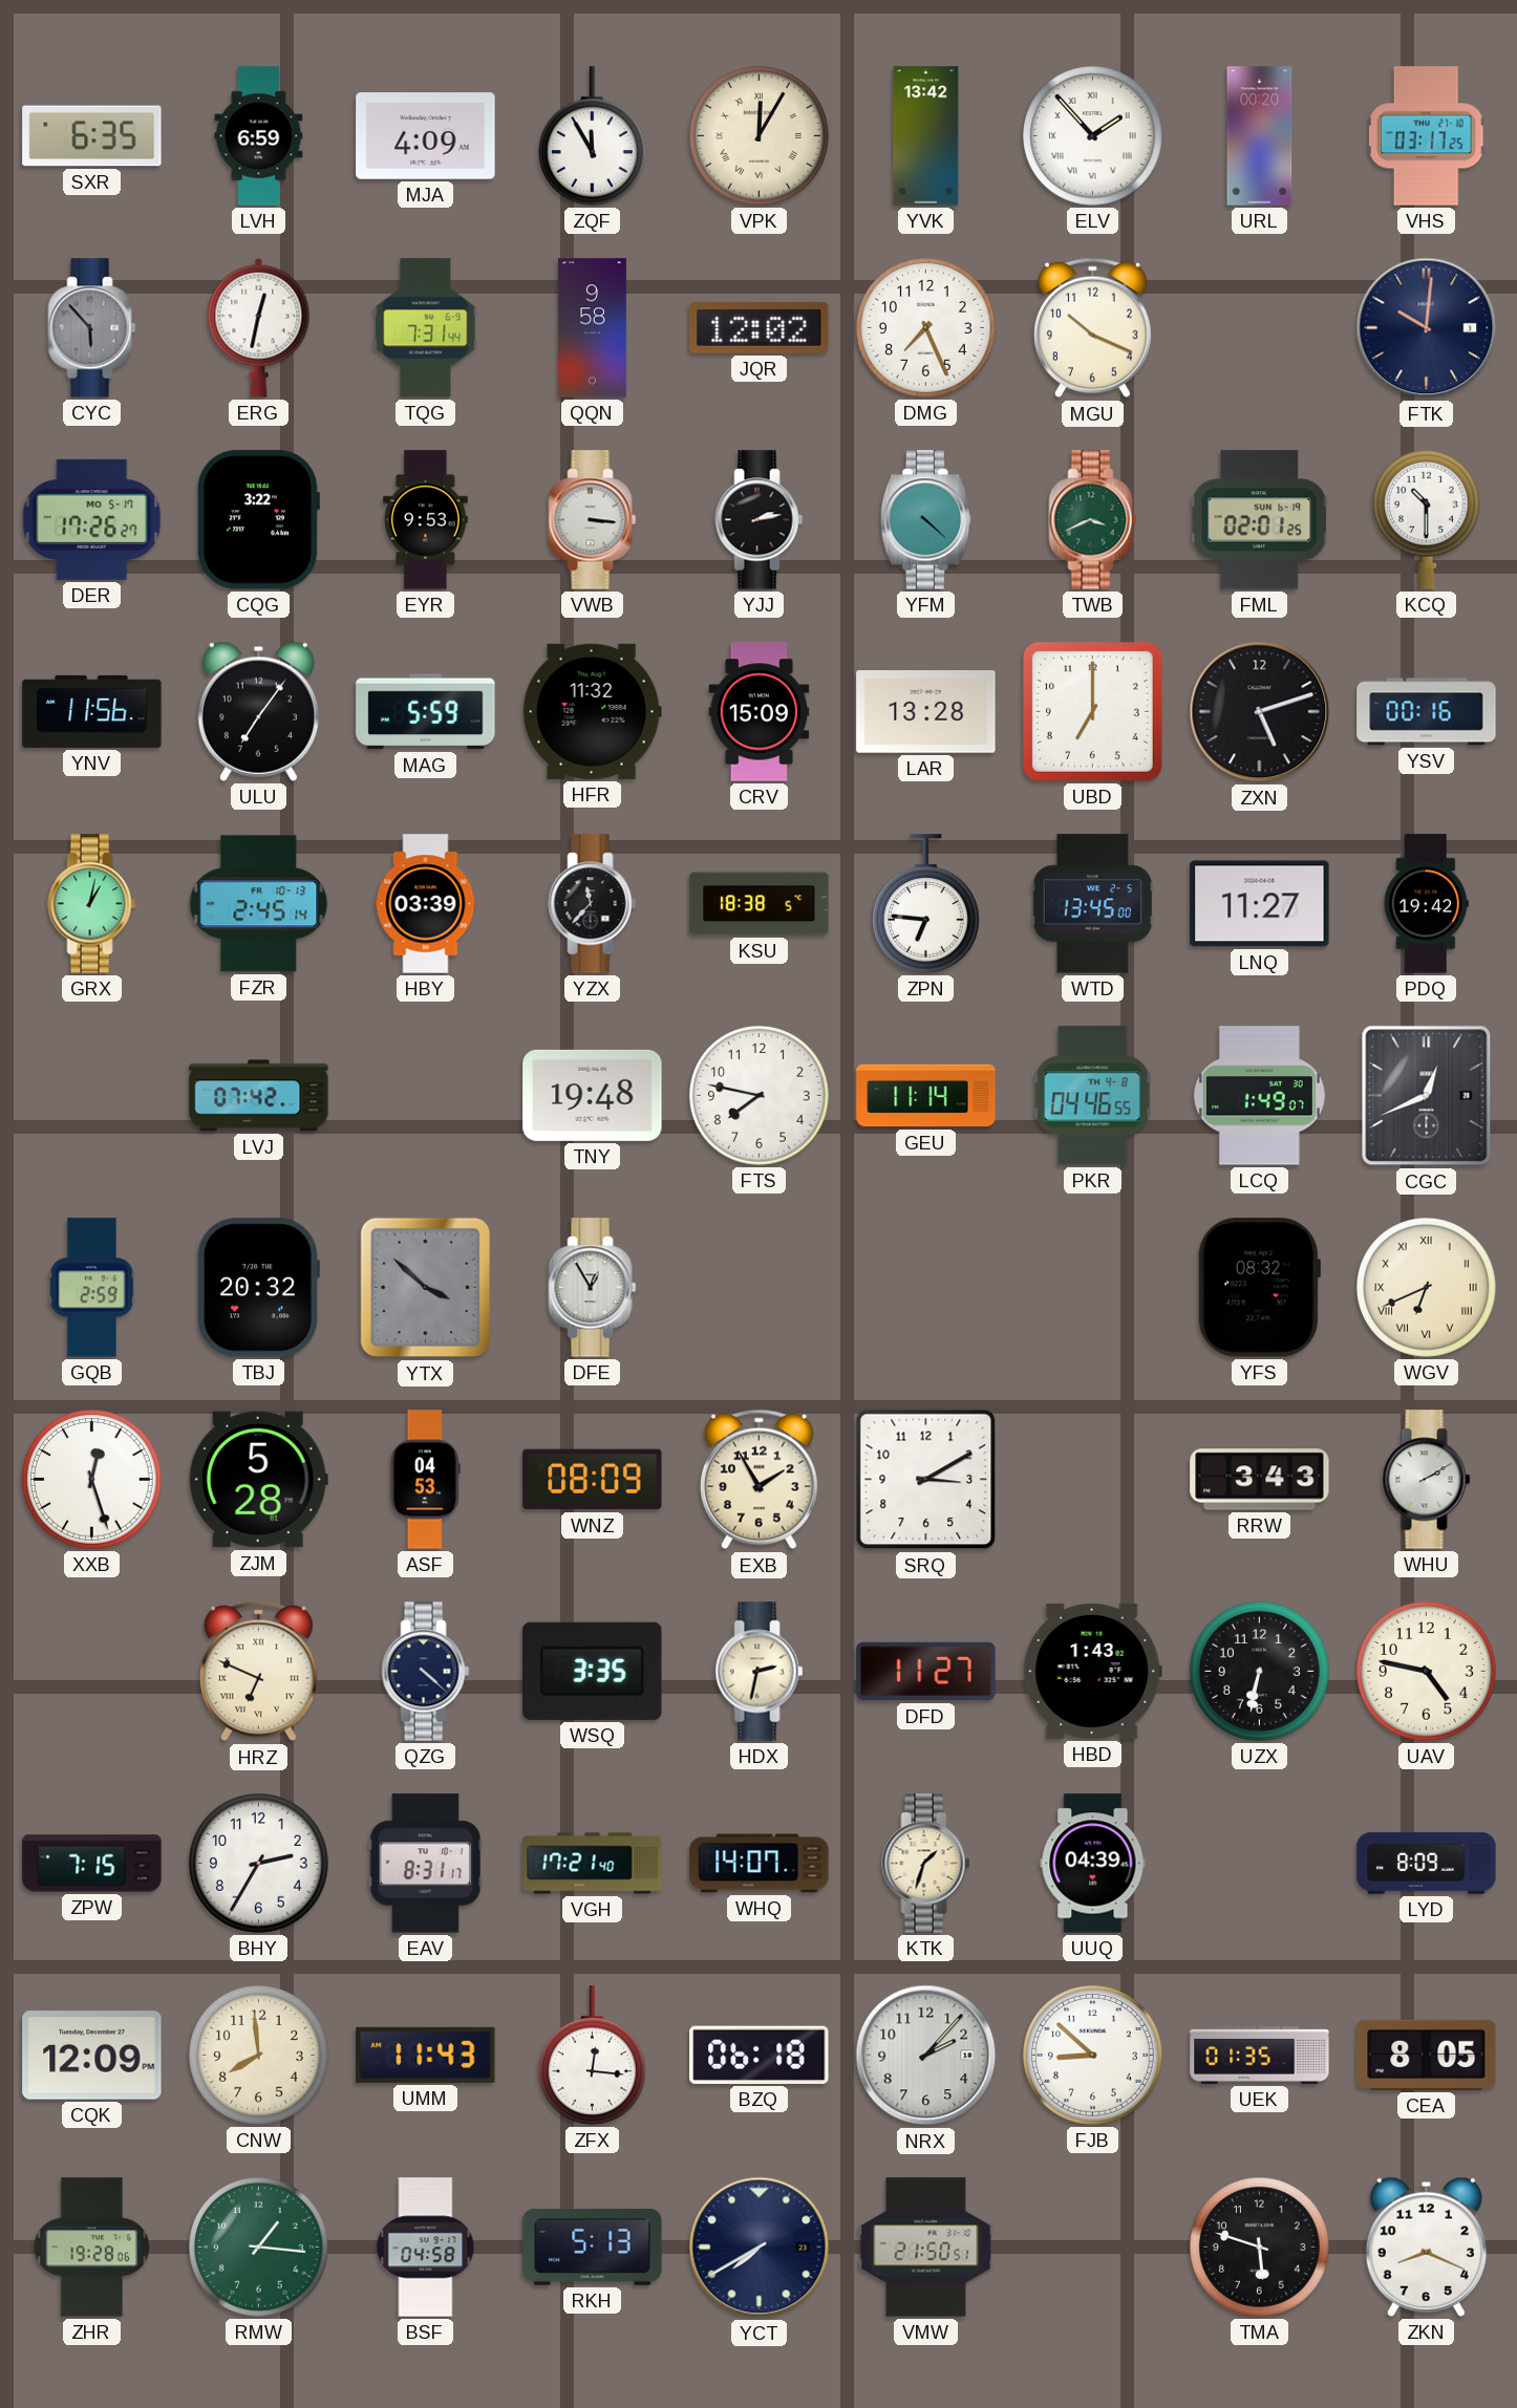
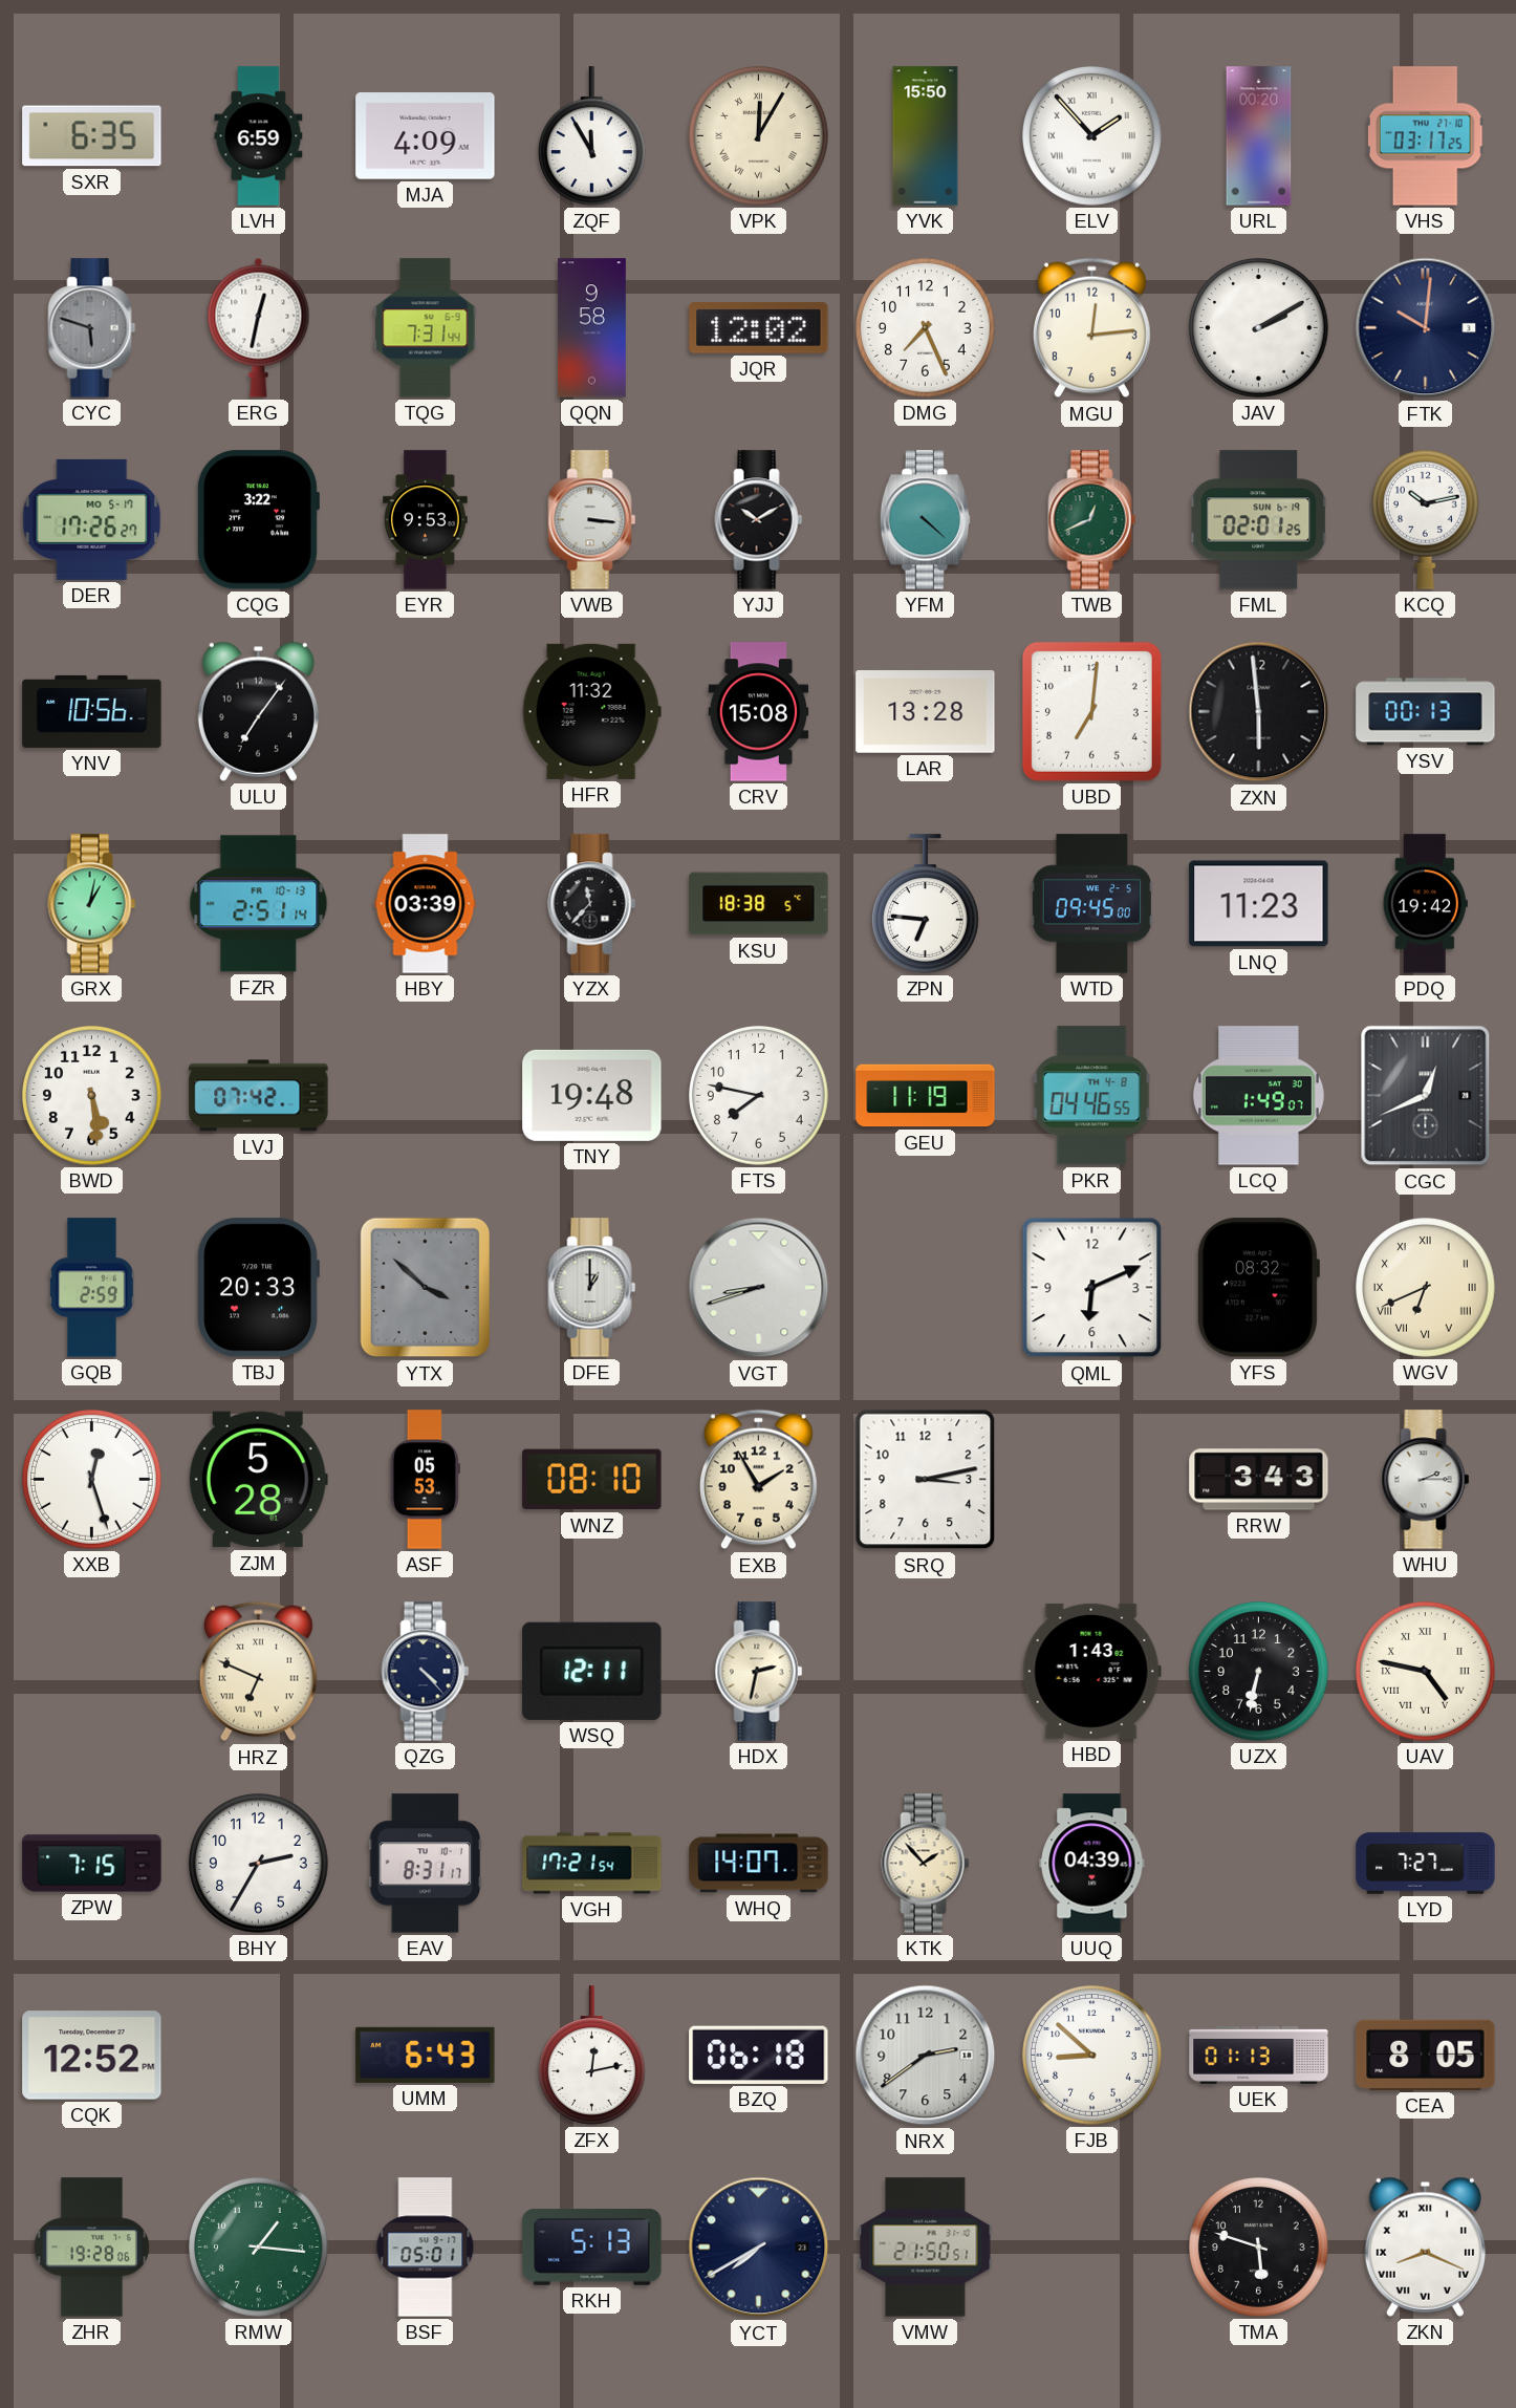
YVK: 13:42 -> 15:50 (926, 136)
CYC: 5:53 -> 5:48 (92, 328)
MGU: 10:19 -> 12:14 (1091, 328)
JAV: none -> 2:10 (1259, 328)
YJJ: 2:13 -> 10:10 (759, 520)
TWB: 3:41 -> 12:41 (1092, 520)
KCQ: 10:30 -> 10:13 (1425, 519)
YNV: 11:56 -> 10:56 (92, 711)
MAG: 5:59 -> none (426, 712)
CRV: 15:09 -> 15:08 (759, 712)
UBD: 7:00 -> 7:01 (1091, 711)
ZXN: 5:12 -> 5:59 (1259, 712)
YSV: 00:16 -> 00:13 (1426, 712)
FZR: 2:45 -> 2:51 (259, 904)
WTD: 13:45 -> 09:45 (1091, 904)
LNQ: 11:27 -> 11:23 (1259, 904)
BWD: none -> 5:29 (92, 1096)
GEU: 11:14 -> 11:19 (926, 1096)
TBJ: 20:32 -> 20:33 (258, 1288)
DFE: 12:55 -> 1:00 (592, 1288)
VGT: none -> 8:42 (759, 1288)
QML: none -> 6:11 (1092, 1288)
ASF: 04:53 -> 05:53 (425, 1480)
WNZ: 08:09 -> 08:10 (592, 1480)
SRQ: 3:10 -> 3:13 (926, 1480)
WHU: 2:10 -> 2:15 (1426, 1480)
QZG: 4:22 -> 4:23 (426, 1672)
WSQ: 3:35 -> 12:11 (592, 1671)
DFD: 11:27 -> none (926, 1672)
UAV numerals: Arabic -> Roman (1426, 1672)
VGH: 17:21:40 -> 17:21:54 (592, 1864)
KTK: 1:33 -> 1:53 (926, 1864)
LYD: 8:09 -> 7:27 (1426, 1864)
CQK: 12:09 -> 12:52 (92, 2056)
CNW: 7:59 -> none (259, 2056)
UMM: 11:43 -> 6:43 (426, 2055)
ZFX: 12:16 -> 12:13 (591, 2056)
NRX: 2:07 -> 2:39 (926, 2056)
UEK: 01:35 -> 01:13 (1259, 2055)
BSF: 04:58 -> 05:01 (426, 2248)
ZKN numerals: Arabic -> Roman (1425, 2246)
